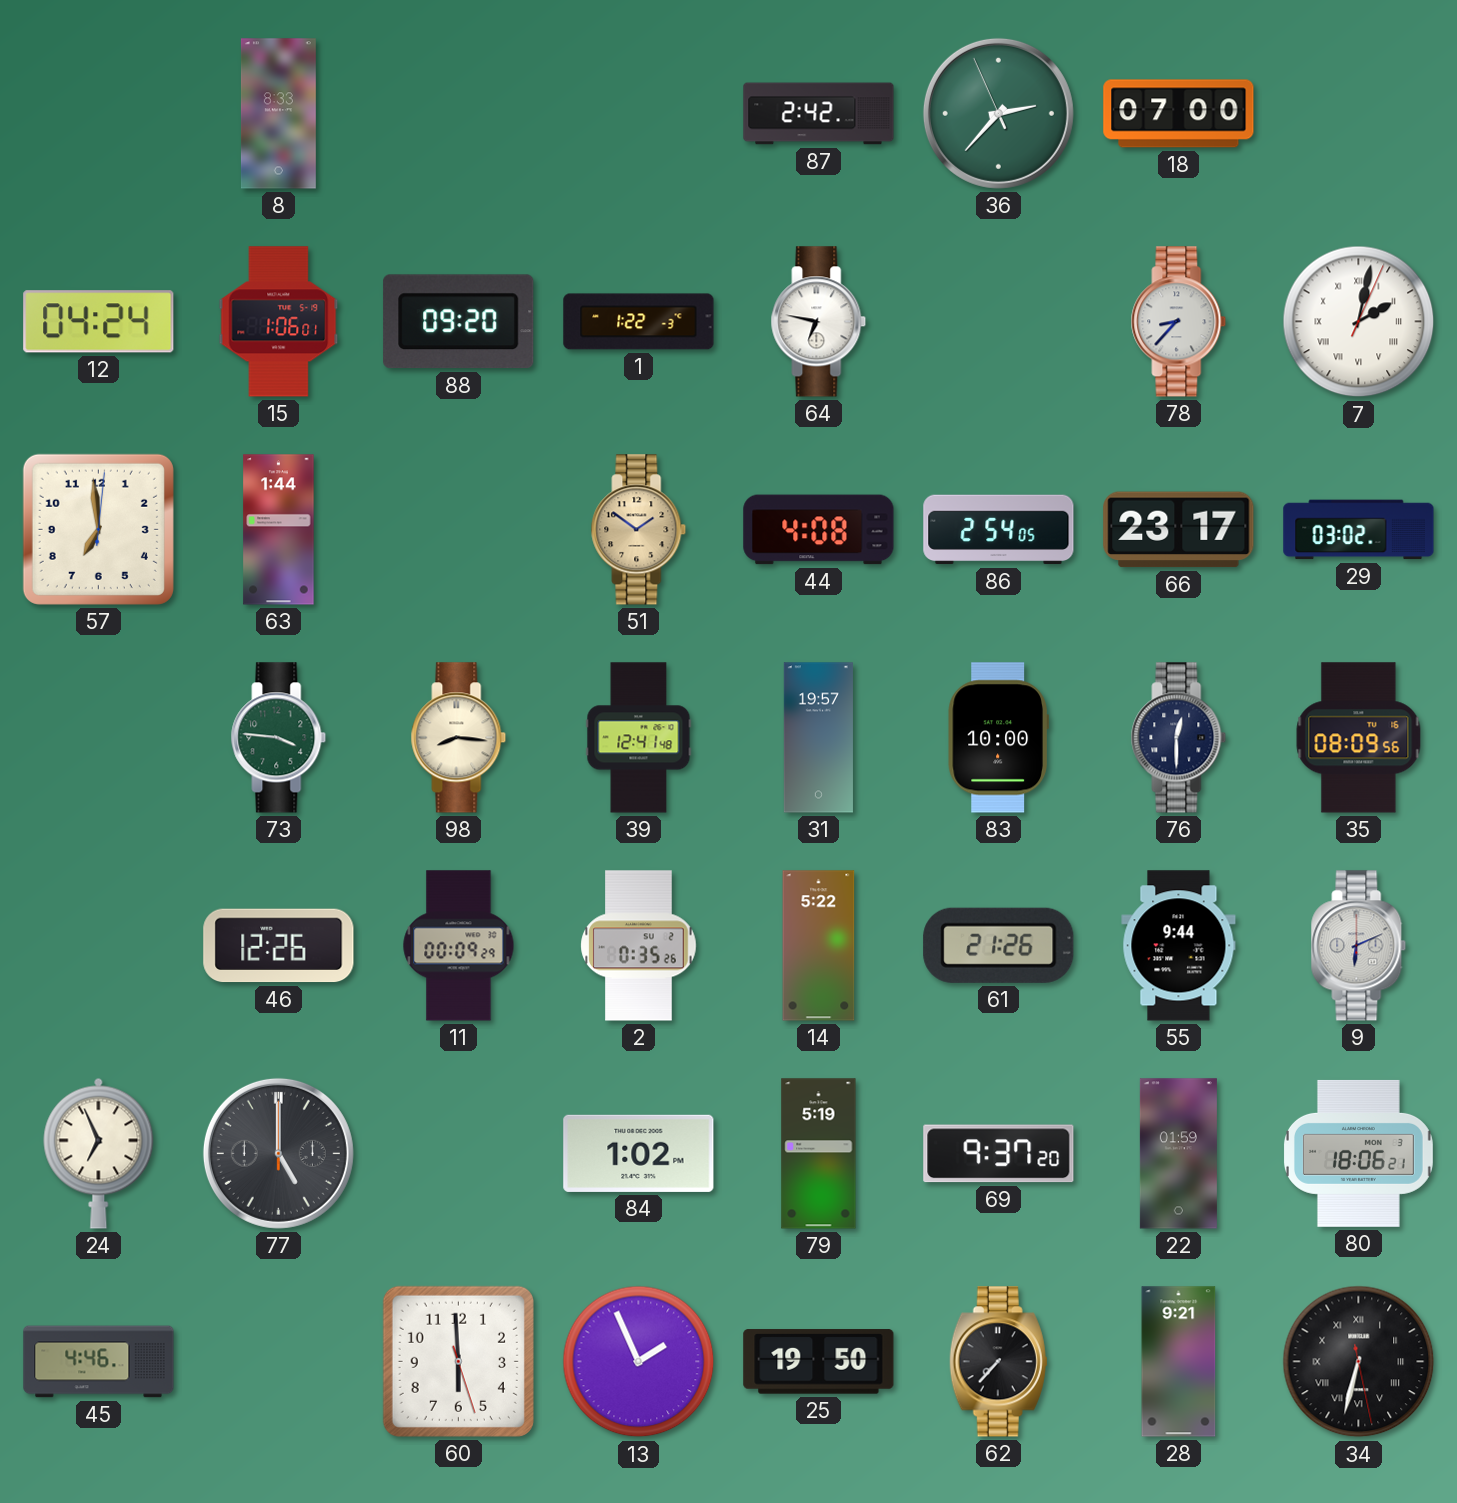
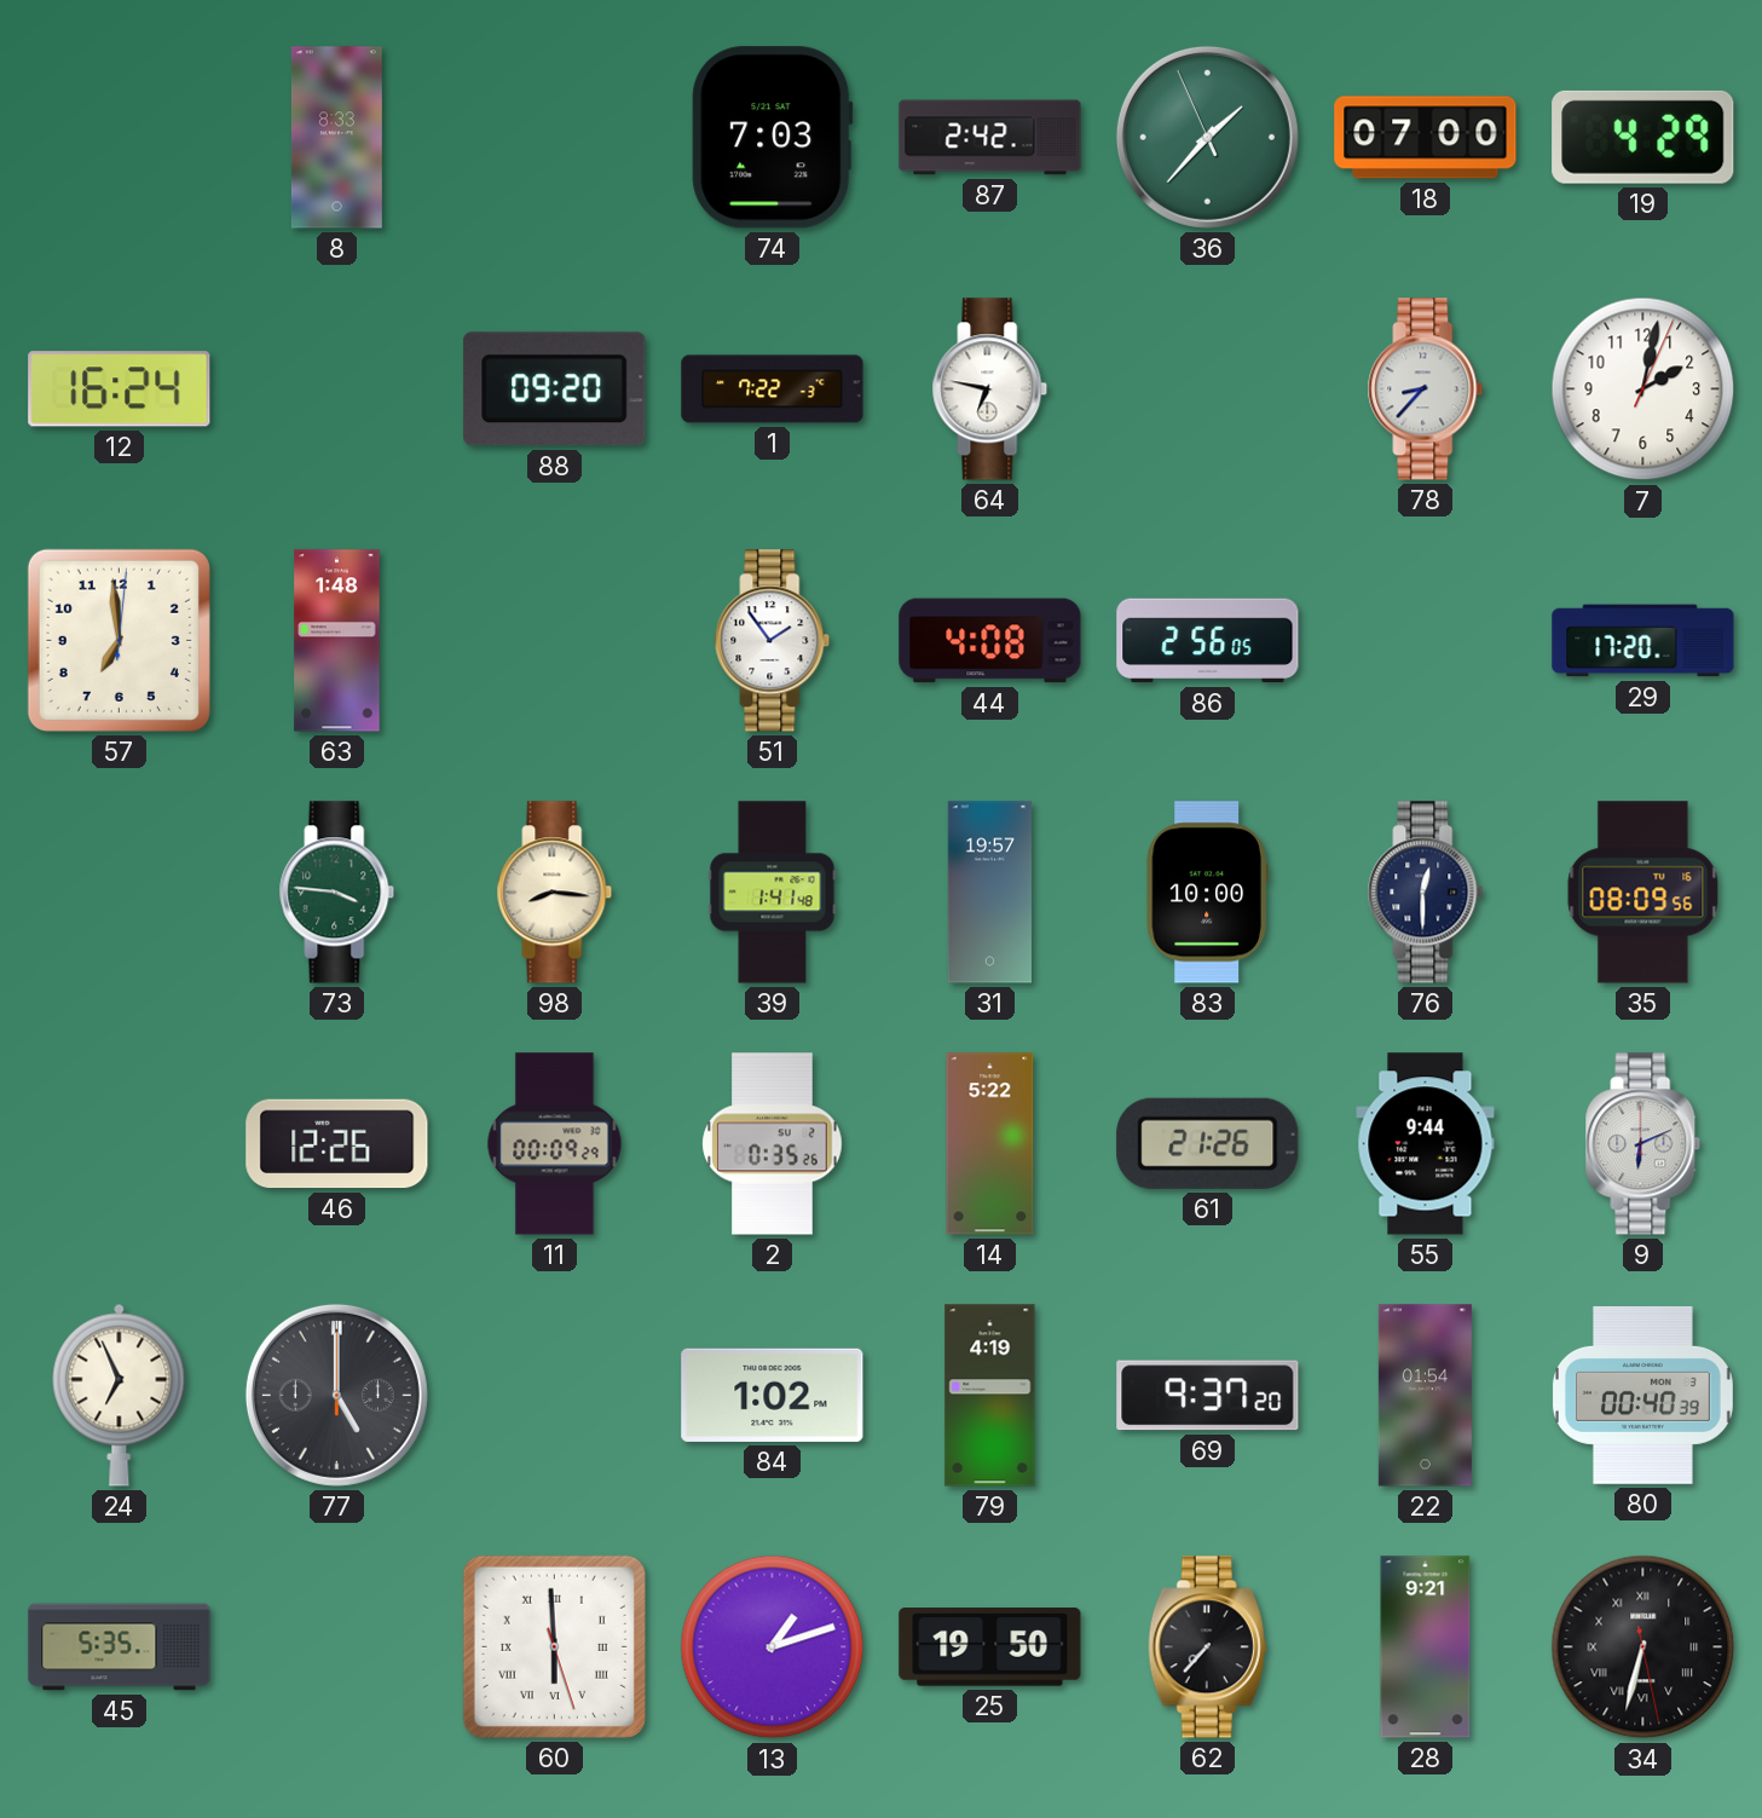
74: none -> 7:03 (773, 138)
36: 2:36 -> 1:36 (1207, 137)
19: none -> 4:29 (1643, 137)
12: 04:24 -> 16:24 (120, 389)
15: 1:06 -> none (279, 322)
1: 1:22 -> 7:22 (773, 389)
7 numerals: Roman -> Arabic (1643, 389)
63: 1:44 -> 1:48 (337, 641)
51: 1:51 -> 1:54 (773, 641)
51 dial: champagne -> white (773, 641)
86: 2:54 -> 2:56 (1208, 641)
66: 23:17 -> none (1179, 530)
29: 03:02 -> 17:20 (1643, 641)
39: 12:41 -> 1:41 (773, 893)
79: 5:19 -> 4:19 (990, 1396)
22: 01:59 -> 01:54 (1425, 1396)
80: 18:06 -> 00:40 (1642, 1395)
45: 4:46 -> 5:35 (120, 1647)
60 numerals: Arabic -> Roman (554, 1646)
13: 1:56 -> 1:12 (773, 1647)
